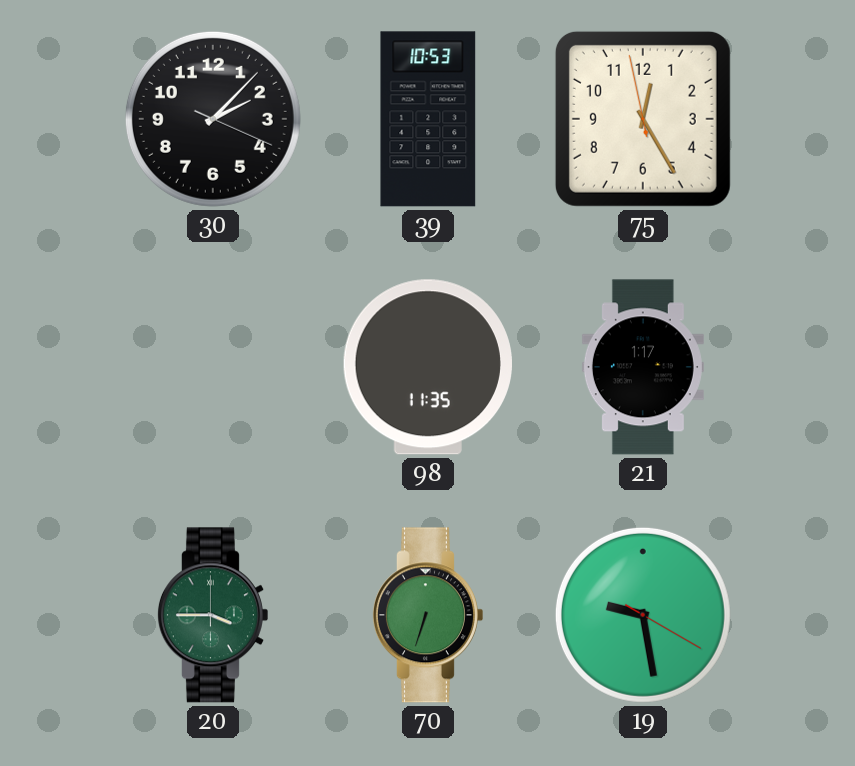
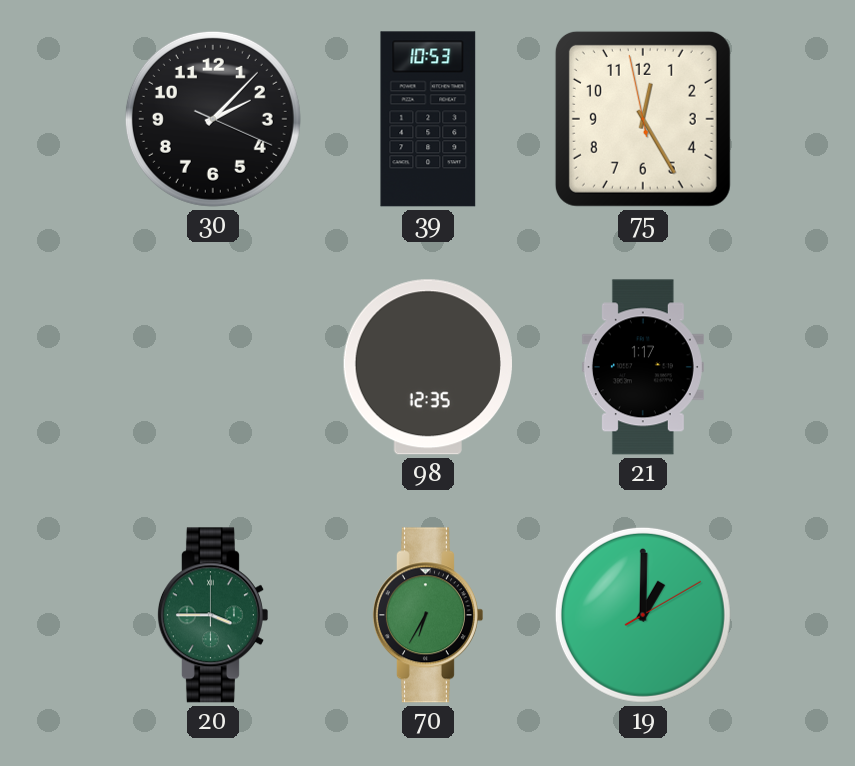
98: 11:35 -> 12:35 (428, 367)
70: 6:33 -> 6:35 (427, 615)
19: 9:28 -> 1:00 (643, 615)
